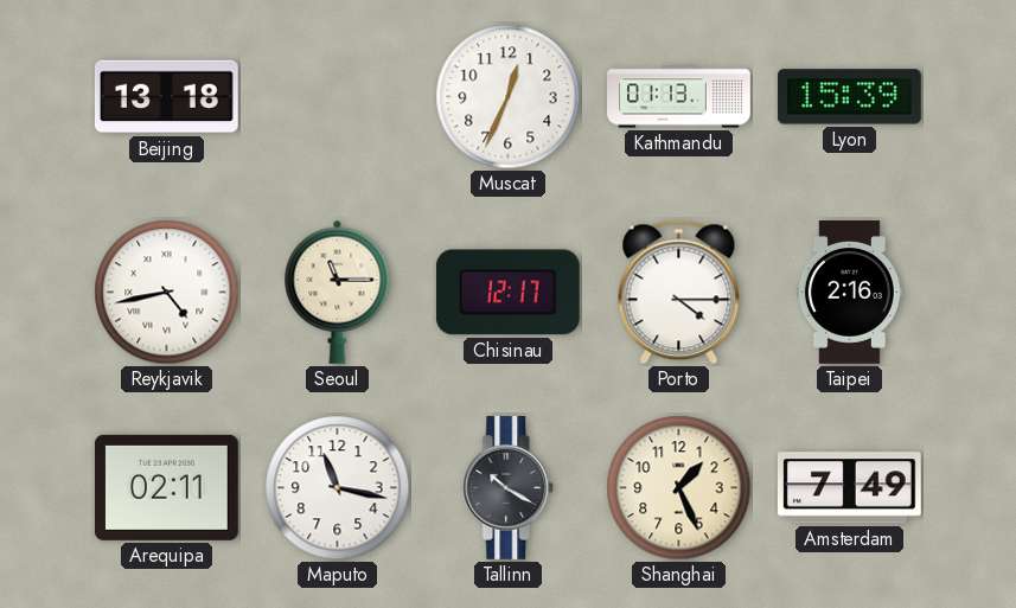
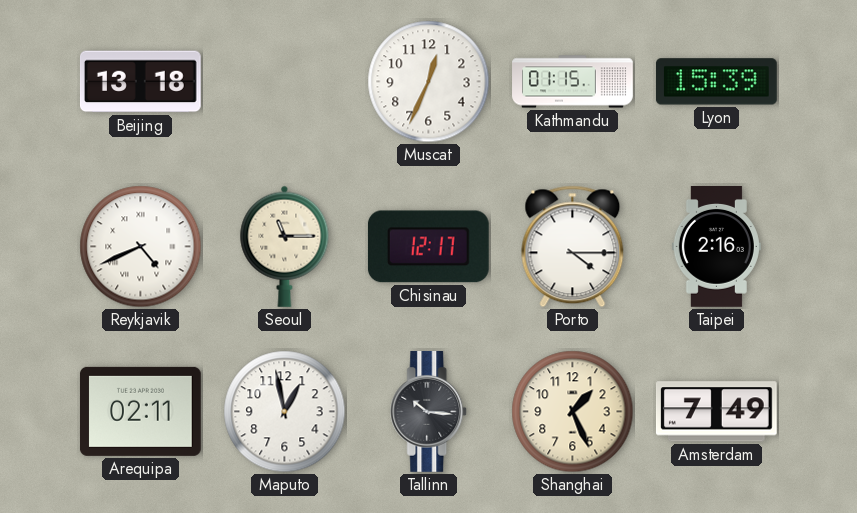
Kathmandu: 01:13 -> 01:15 (573, 82)
Reykjavik: 4:43 -> 4:41 (141, 247)
Maputo: 11:17 -> 12:58 (285, 412)
Tallinn: 10:20 -> 10:16 (429, 412)
